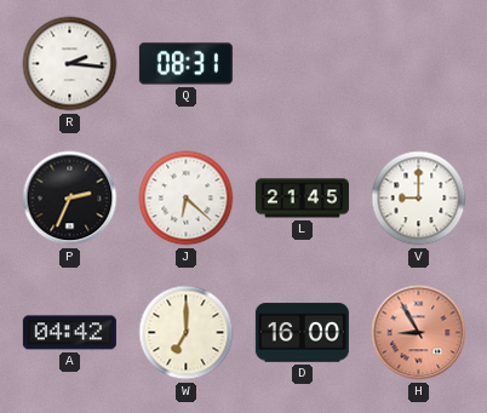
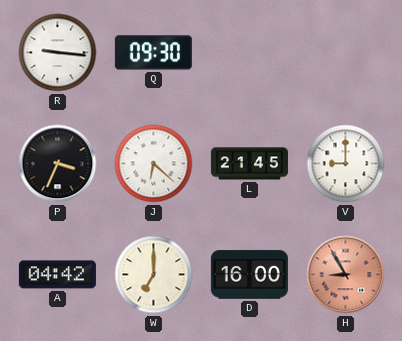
R: 2:16 -> 9:16 (58, 53)
Q: 08:31 -> 09:30 (153, 53)
P: 2:34 -> 3:34 (58, 164)
